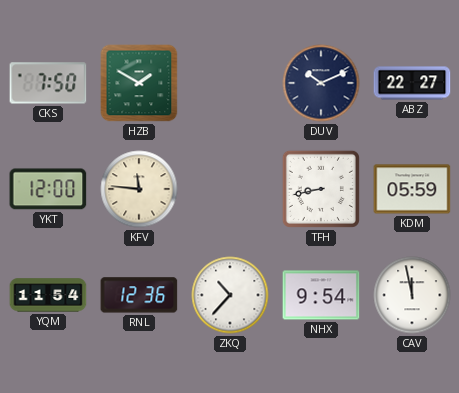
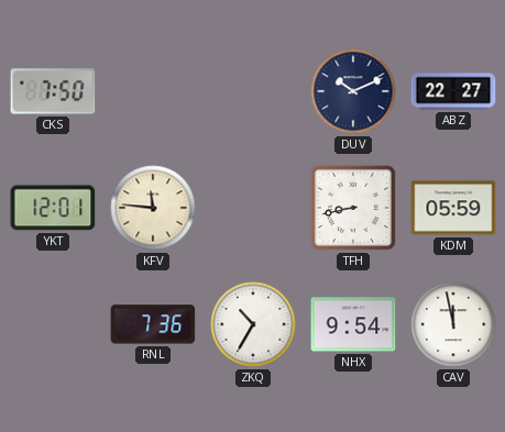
HZB: 1:50 -> none (139, 83)
YKT: 12:00 -> 12:01 (53, 208)
YQM: 11:54 -> none (48, 295)
RNL: 12:36 -> 7:36 (153, 324)
ZKQ: 10:37 -> 10:35 (253, 324)
